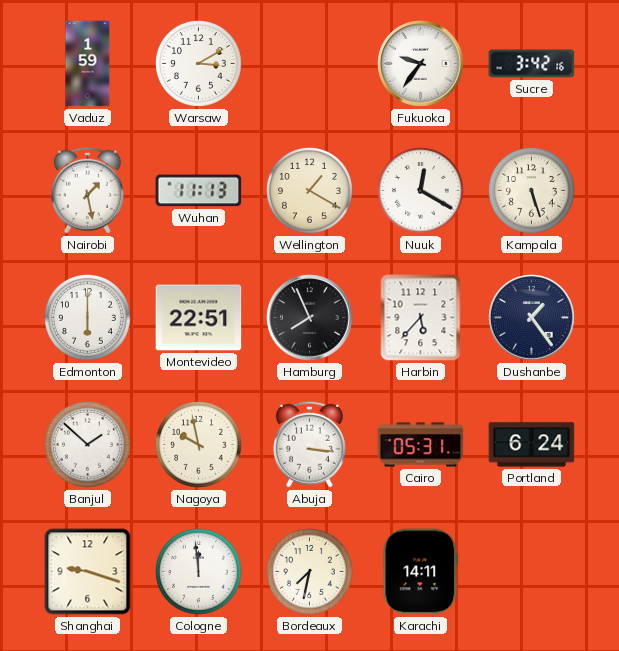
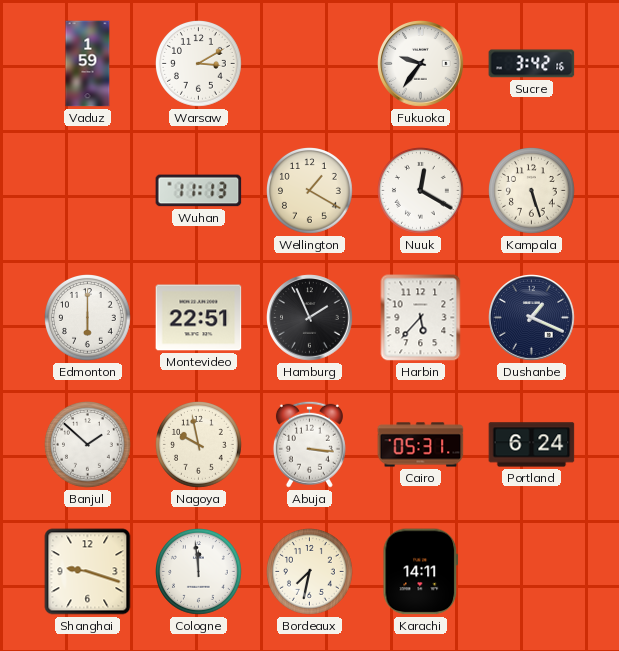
Nairobi: 1:28 -> none (87, 190)
Hamburg: 7:56 -> 1:56 (310, 318)
Dushanbe: 1:24 -> 1:19 (532, 318)
